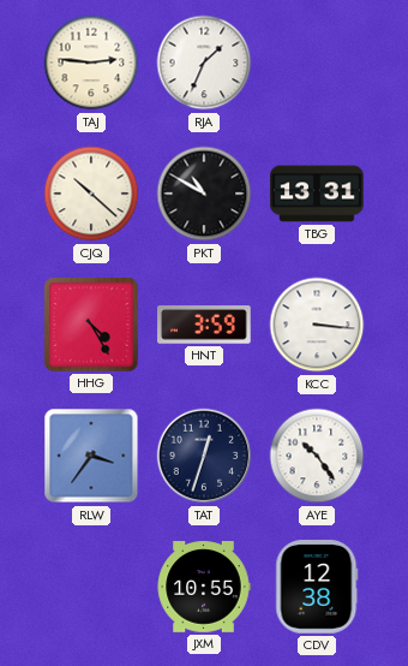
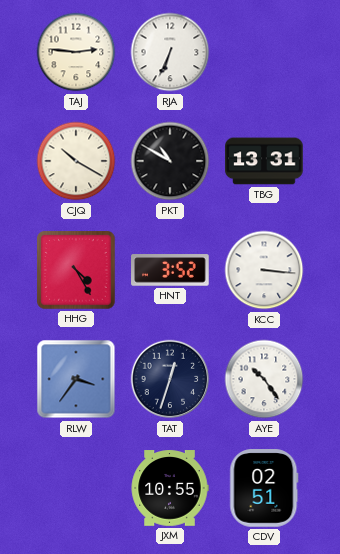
RJA: 1:34 -> 6:34 (170, 52)
CJQ: 10:22 -> 10:20 (76, 161)
HNT: 3:59 -> 3:52 (170, 270)
CDV: 12:38 -> 02:51 (264, 488)
